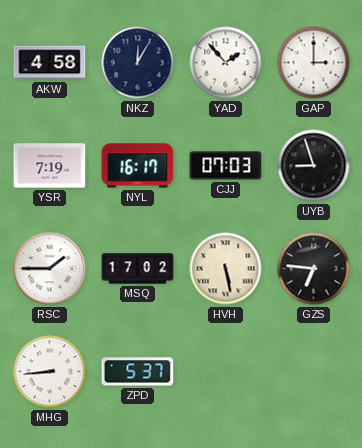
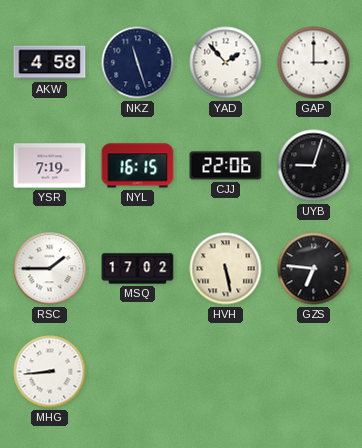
NKZ: 12:05 -> 11:27 (138, 63)
NYL: 16:17 -> 16:15 (138, 166)
CJJ: 07:03 -> 22:06 (226, 166)
UYB: 8:57 -> 9:03 (314, 166)
ZPD: 5:37 -> none (138, 372)
